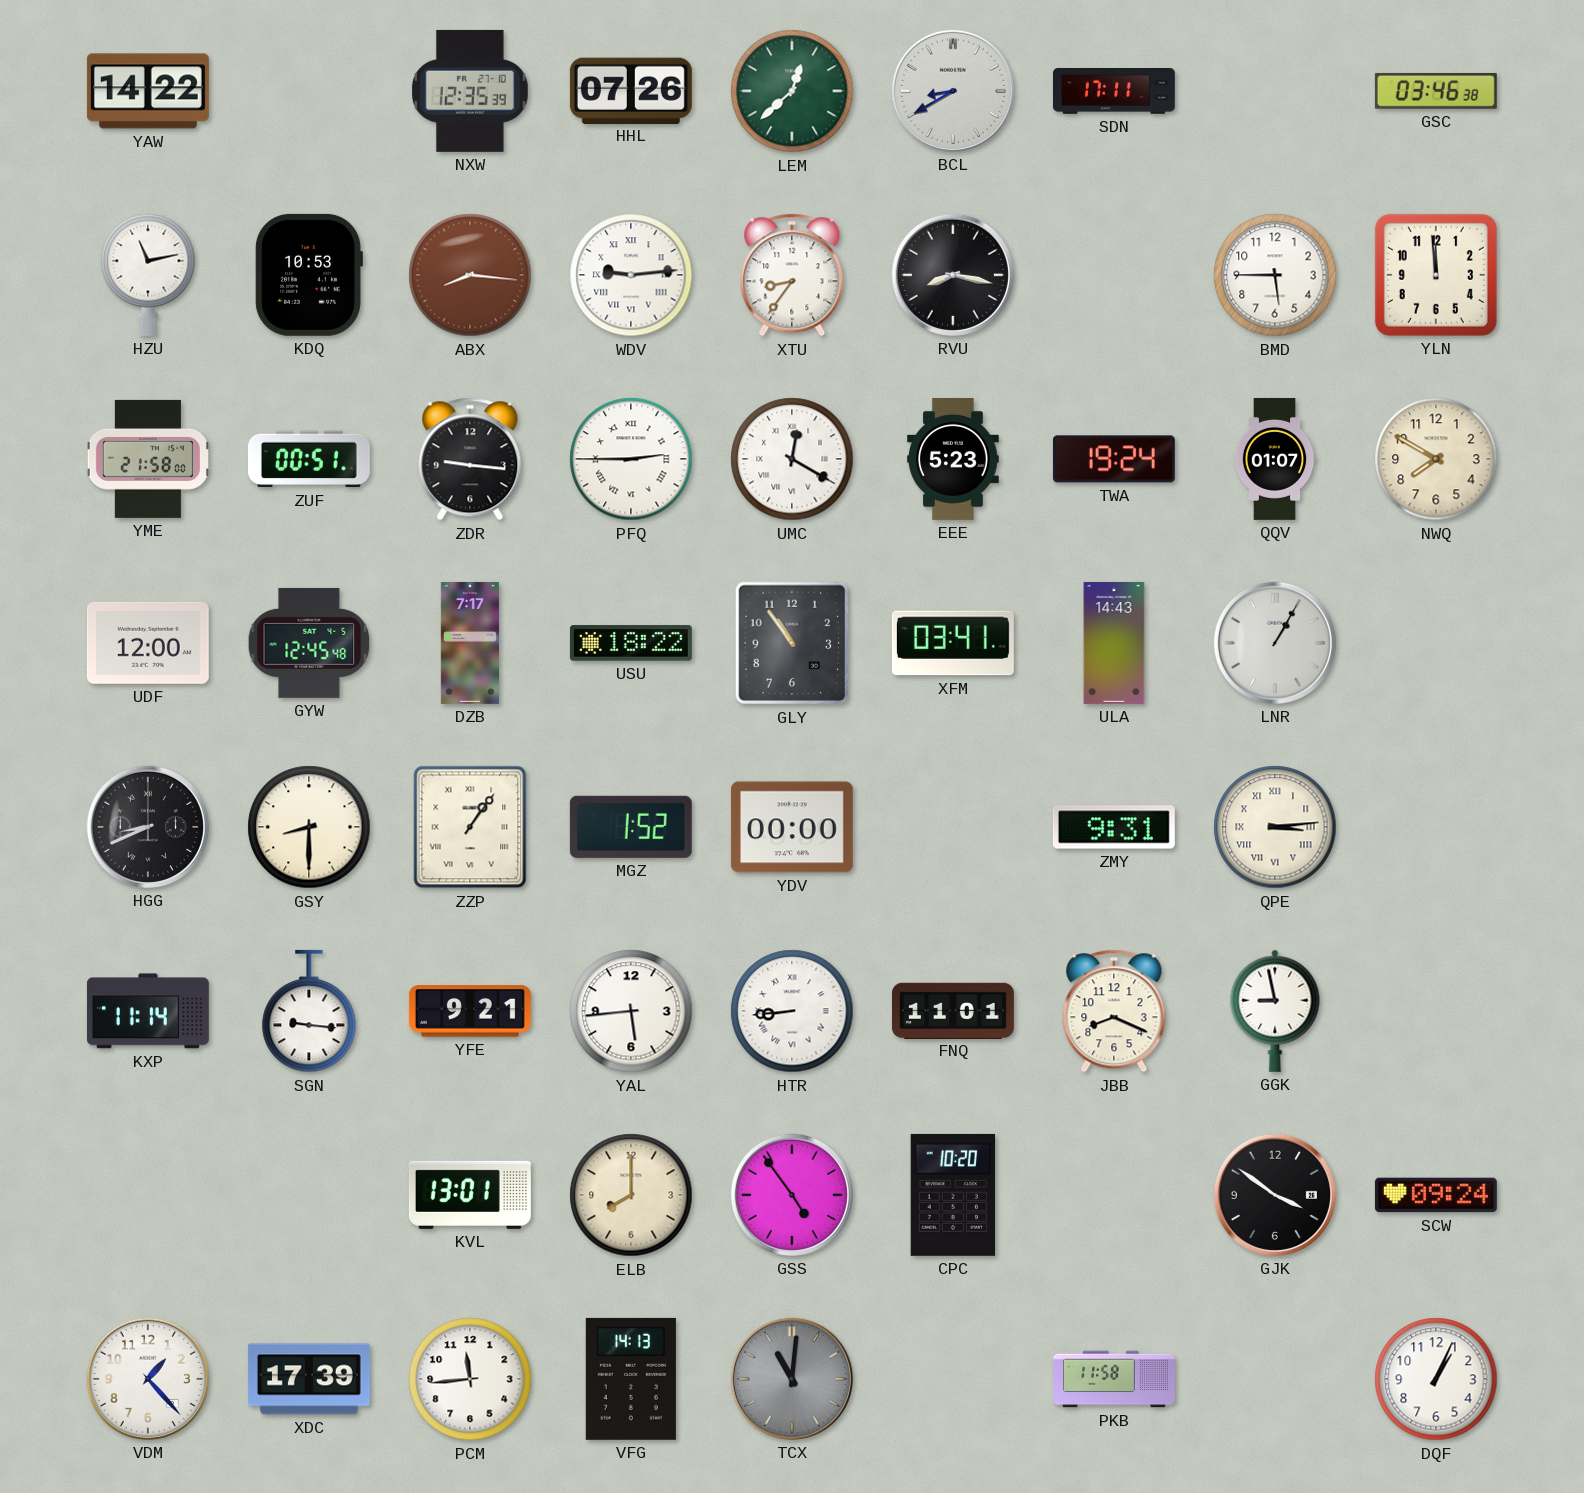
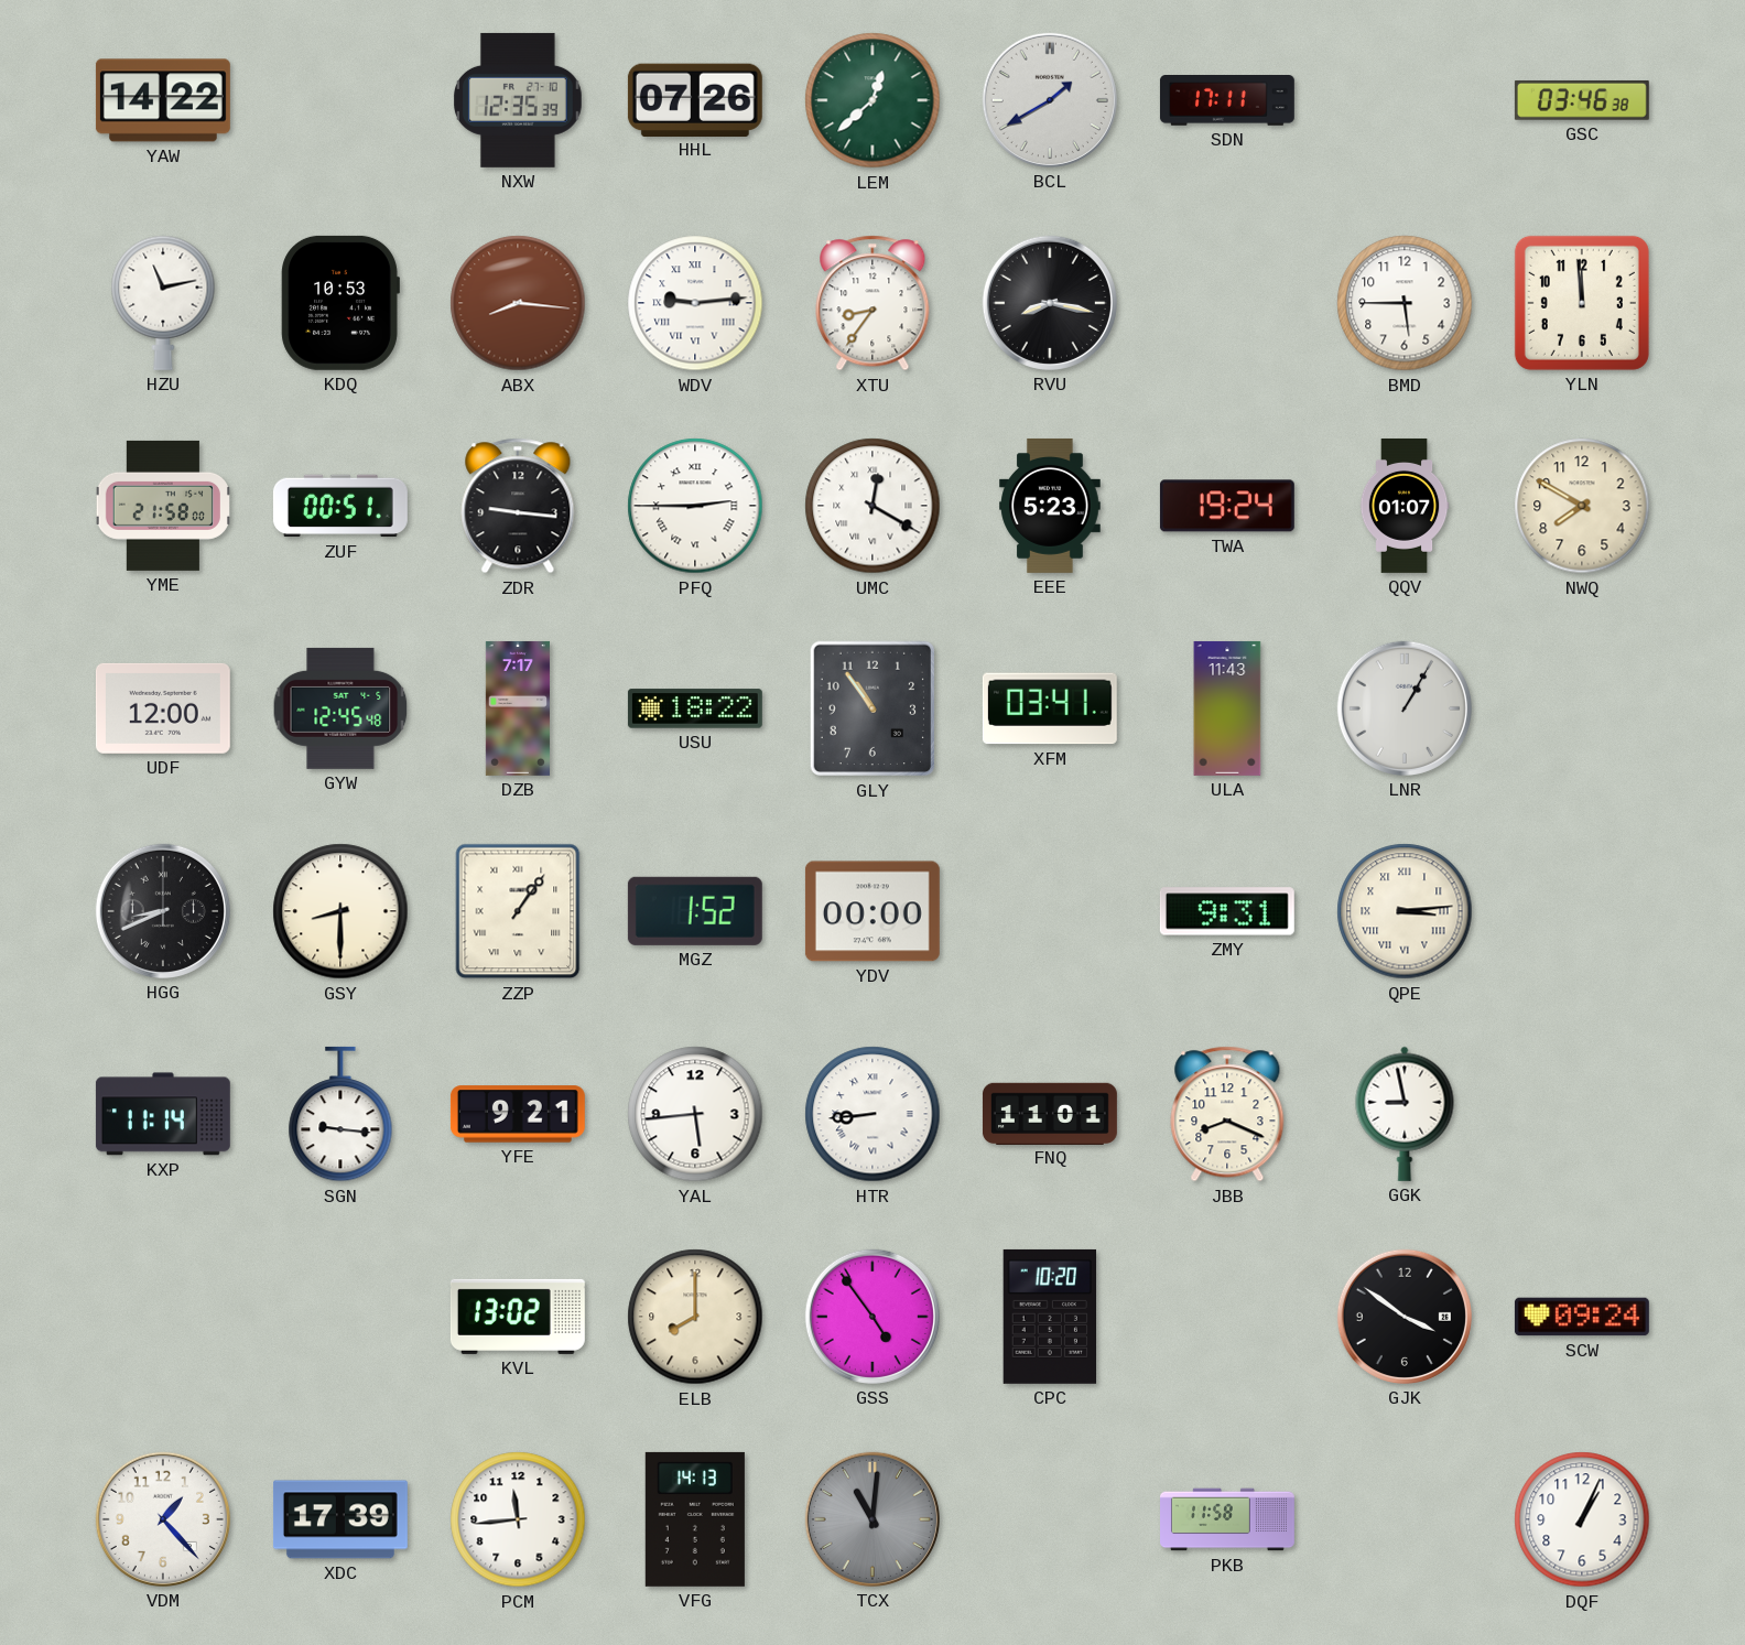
BCL: 8:40 -> 1:40 (1050, 100)
ULA: 14:43 -> 11:43 (1227, 708)
KVL: 13:01 -> 13:02 (518, 1317)
